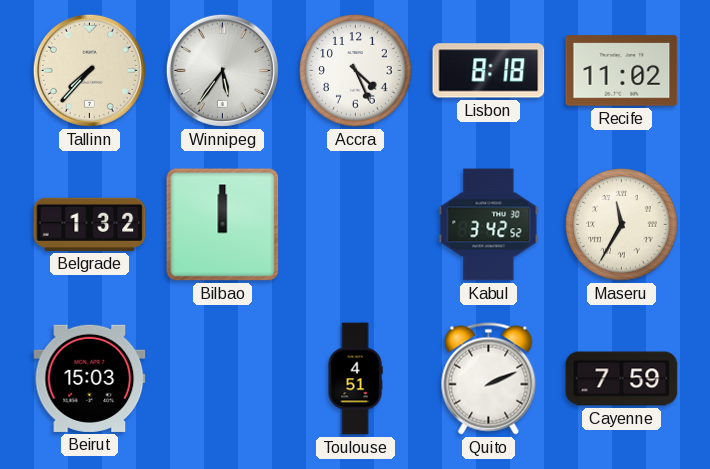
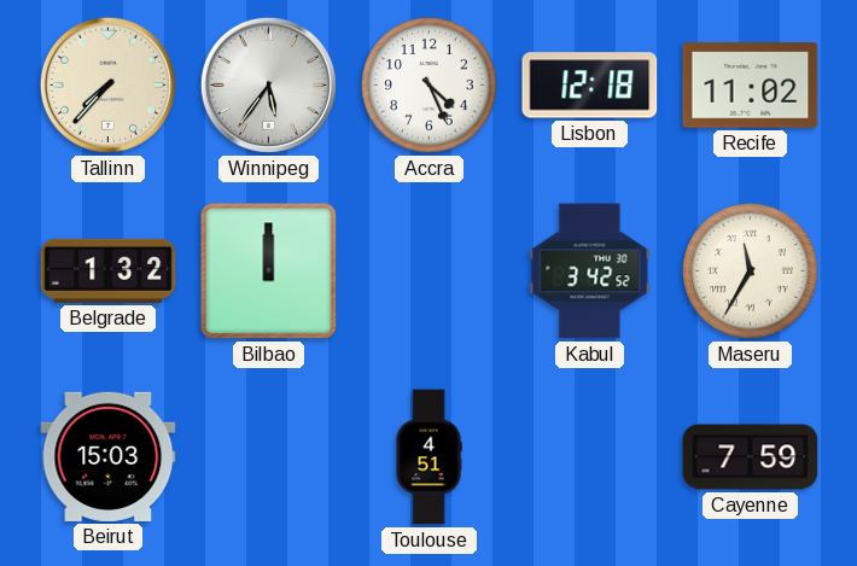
Lisbon: 8:18 -> 12:18 (590, 86)
Quito: 2:11 -> none (489, 379)
